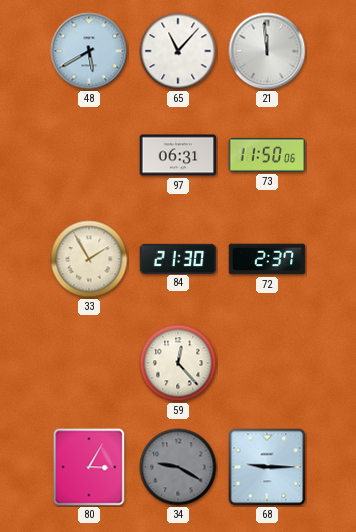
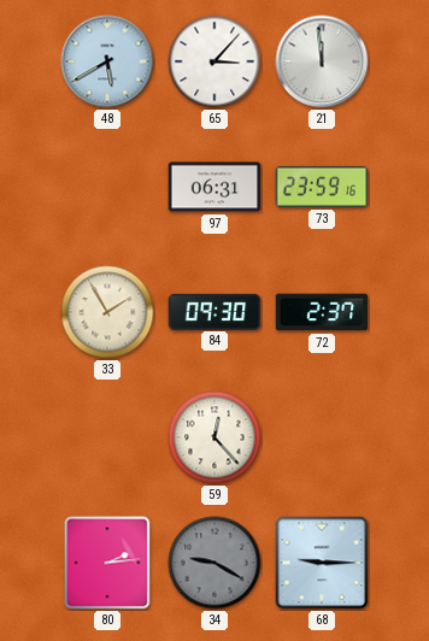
65: 11:07 -> 3:07 (214, 61)
73: 11:50 -> 23:59 (322, 187)
84: 21:30 -> 09:30 (214, 311)
80: 3:05 -> 2:14 (107, 563)
